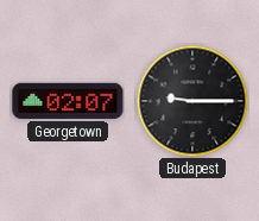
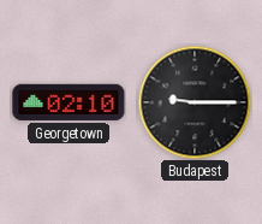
Georgetown: 02:07 -> 02:10 (69, 102)
